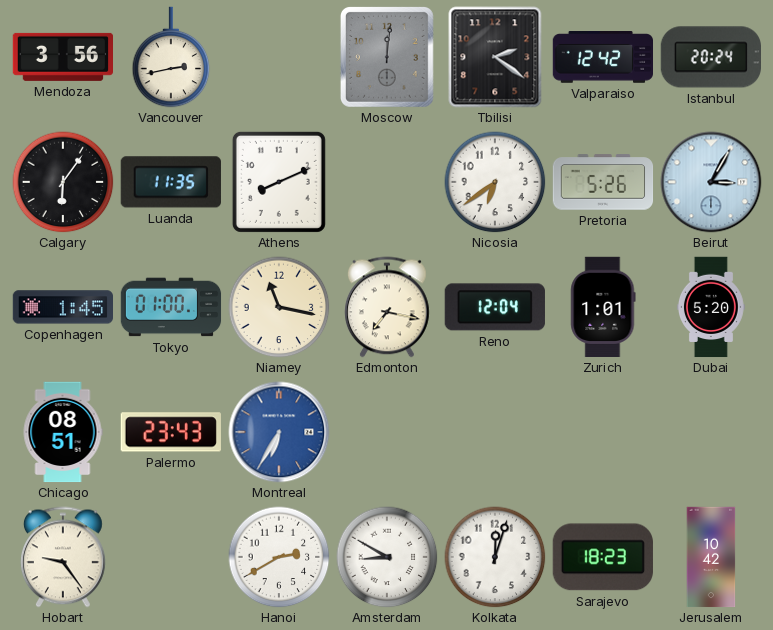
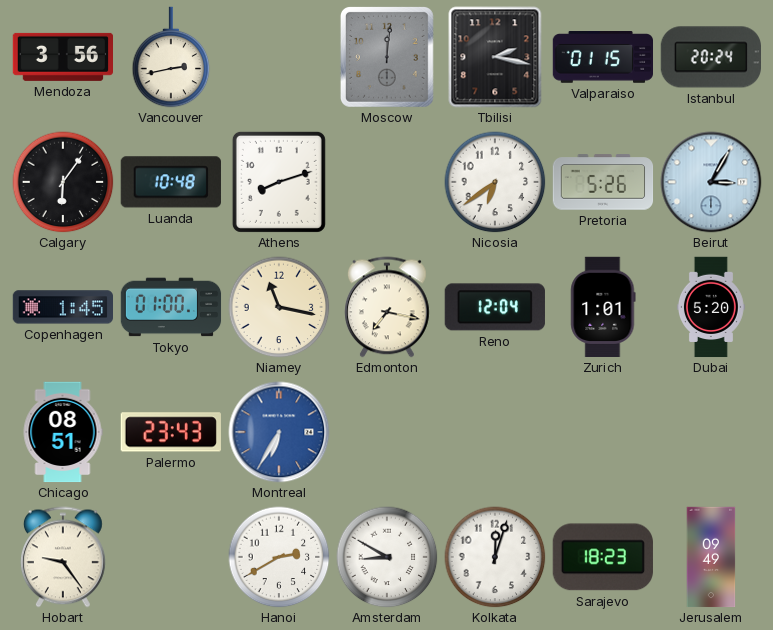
Tbilisi: 2:21 -> 2:17 (495, 57)
Valparaiso: 12:42 -> 01:15 (602, 58)
Luanda: 11:35 -> 10:48 (171, 182)
Athens: 8:11 -> 8:12 (279, 182)
Jerusalem: 10:42 -> 09:49 (711, 557)
